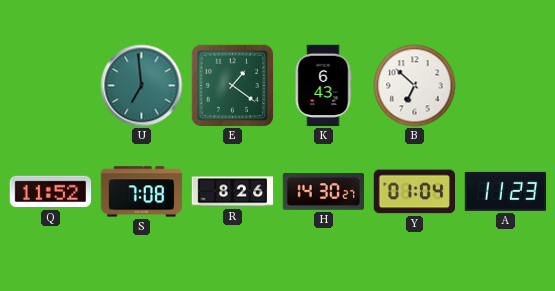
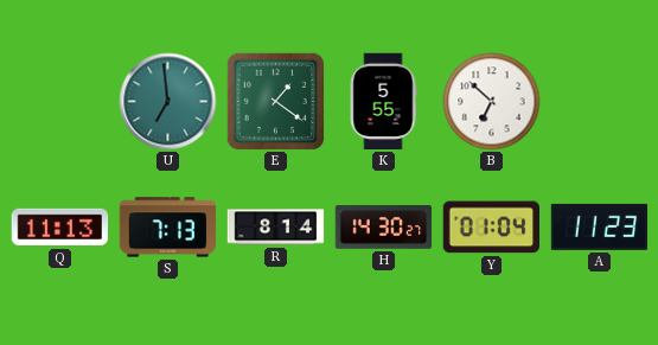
K: 6:43 -> 5:55 (383, 102)
Q: 11:52 -> 11:13 (60, 228)
S: 7:08 -> 7:13 (168, 228)
R: 8:26 -> 8:14 (276, 228)
